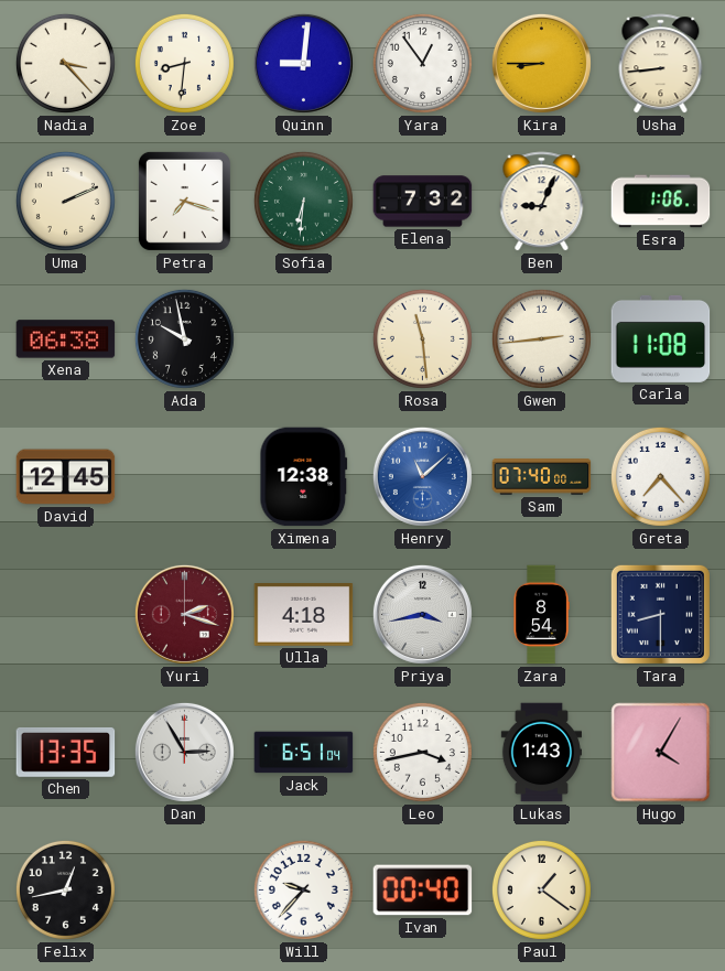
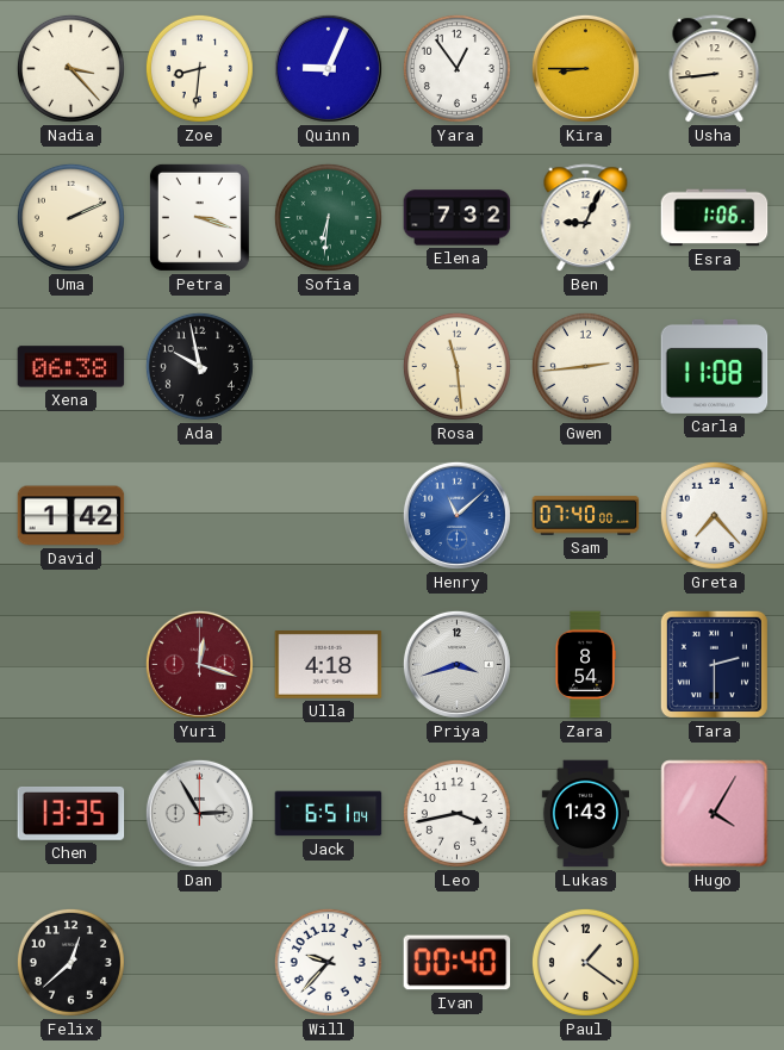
Quinn: 9:01 -> 9:04 (328, 68)
Petra: 7:18 -> 3:18 (199, 217)
David: 12:45 -> 1:42 (71, 516)
Ximena: 12:38 -> none (304, 477)
Yuri: 2:18 -> 12:18 (199, 664)
Priya: 3:43 -> 3:42 (456, 664)
Tara: 8:30 -> 2:30 (714, 664)
Felix: 12:43 -> 12:38 (70, 962)
